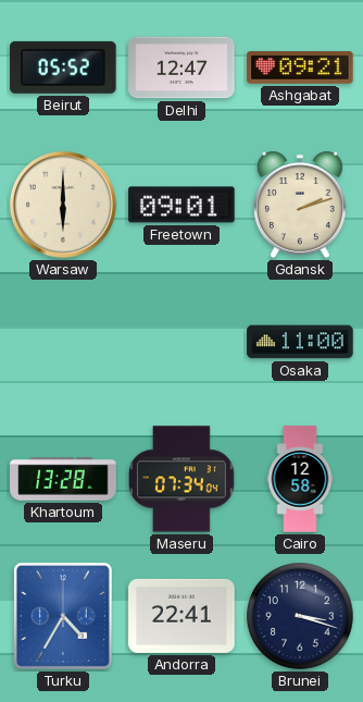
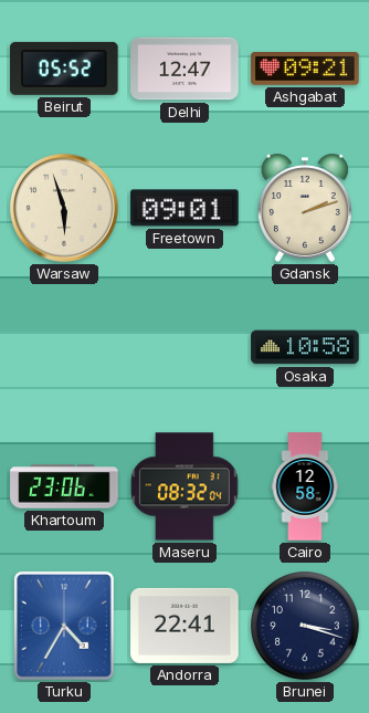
Warsaw: 6:00 -> 5:57 (64, 208)
Osaka: 11:00 -> 10:58 (305, 347)
Khartoum: 13:28 -> 23:06 (64, 486)
Maseru: 07:34 -> 08:32 (184, 486)
